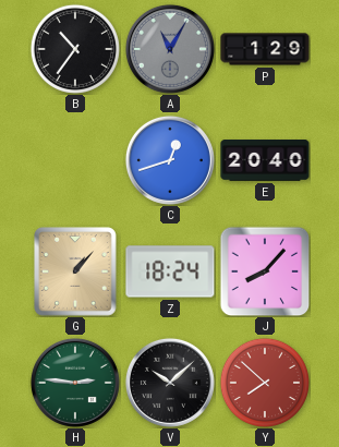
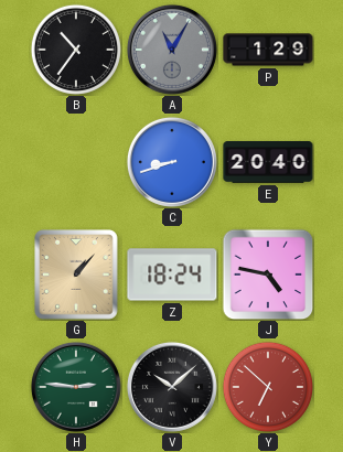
C: 12:42 -> 8:42 (172, 162)
J: 8:07 -> 4:47 (268, 275)
Y: 7:52 -> 6:52 (268, 387)
